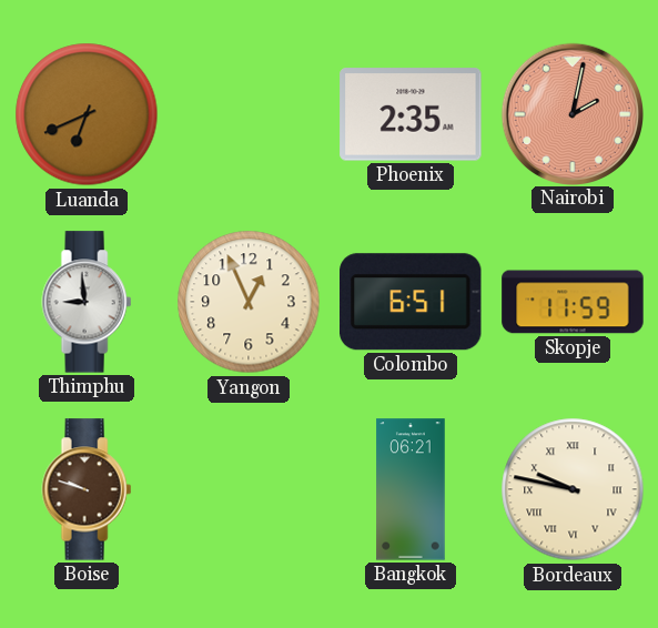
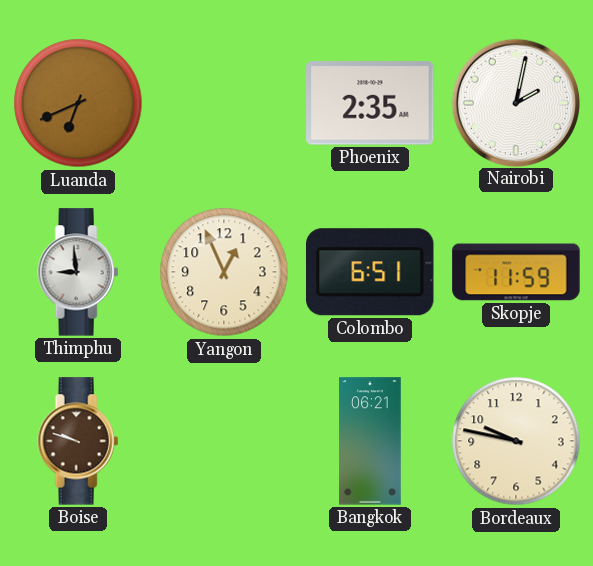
Nairobi dial: salmon -> white (515, 102)
Bordeaux numerals: Roman -> Arabic (516, 441)
